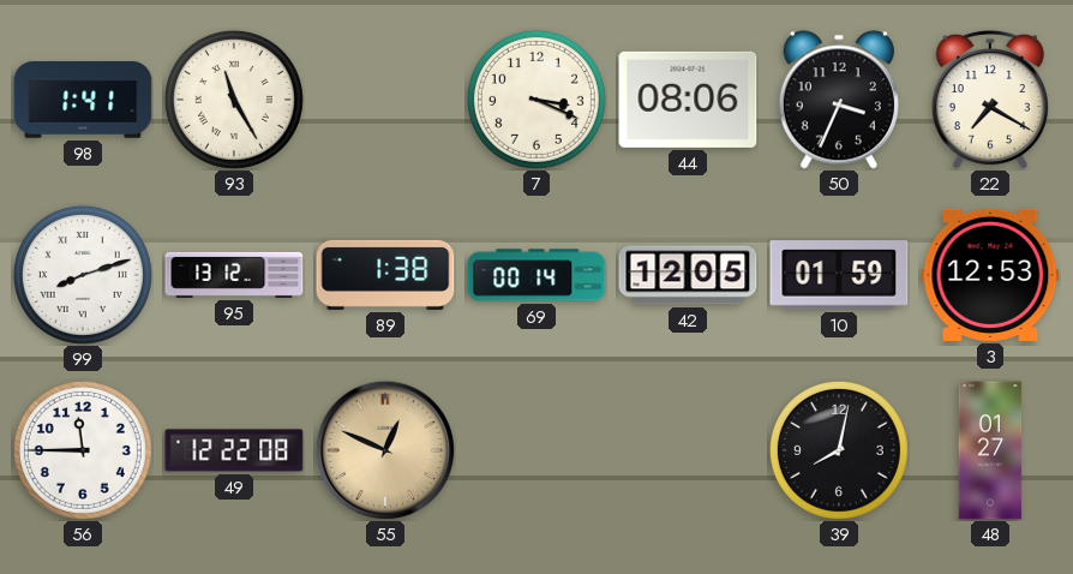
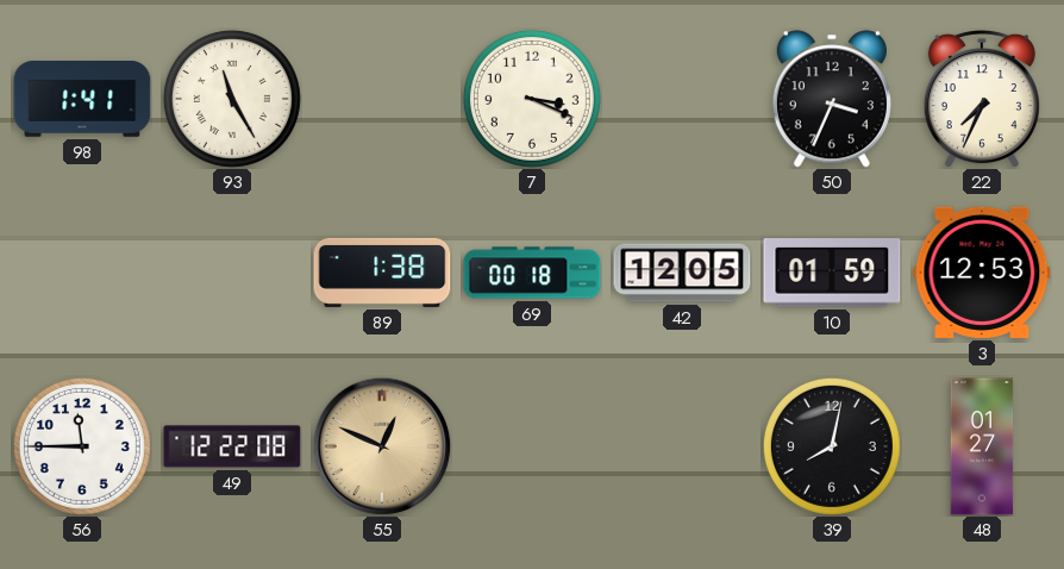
44: 08:06 -> none (688, 100)
22: 7:20 -> 7:34 (982, 99)
99: 8:12 -> none (83, 275)
95: 13:12 -> none (234, 275)
69: 00:14 -> 00:18 (532, 273)
